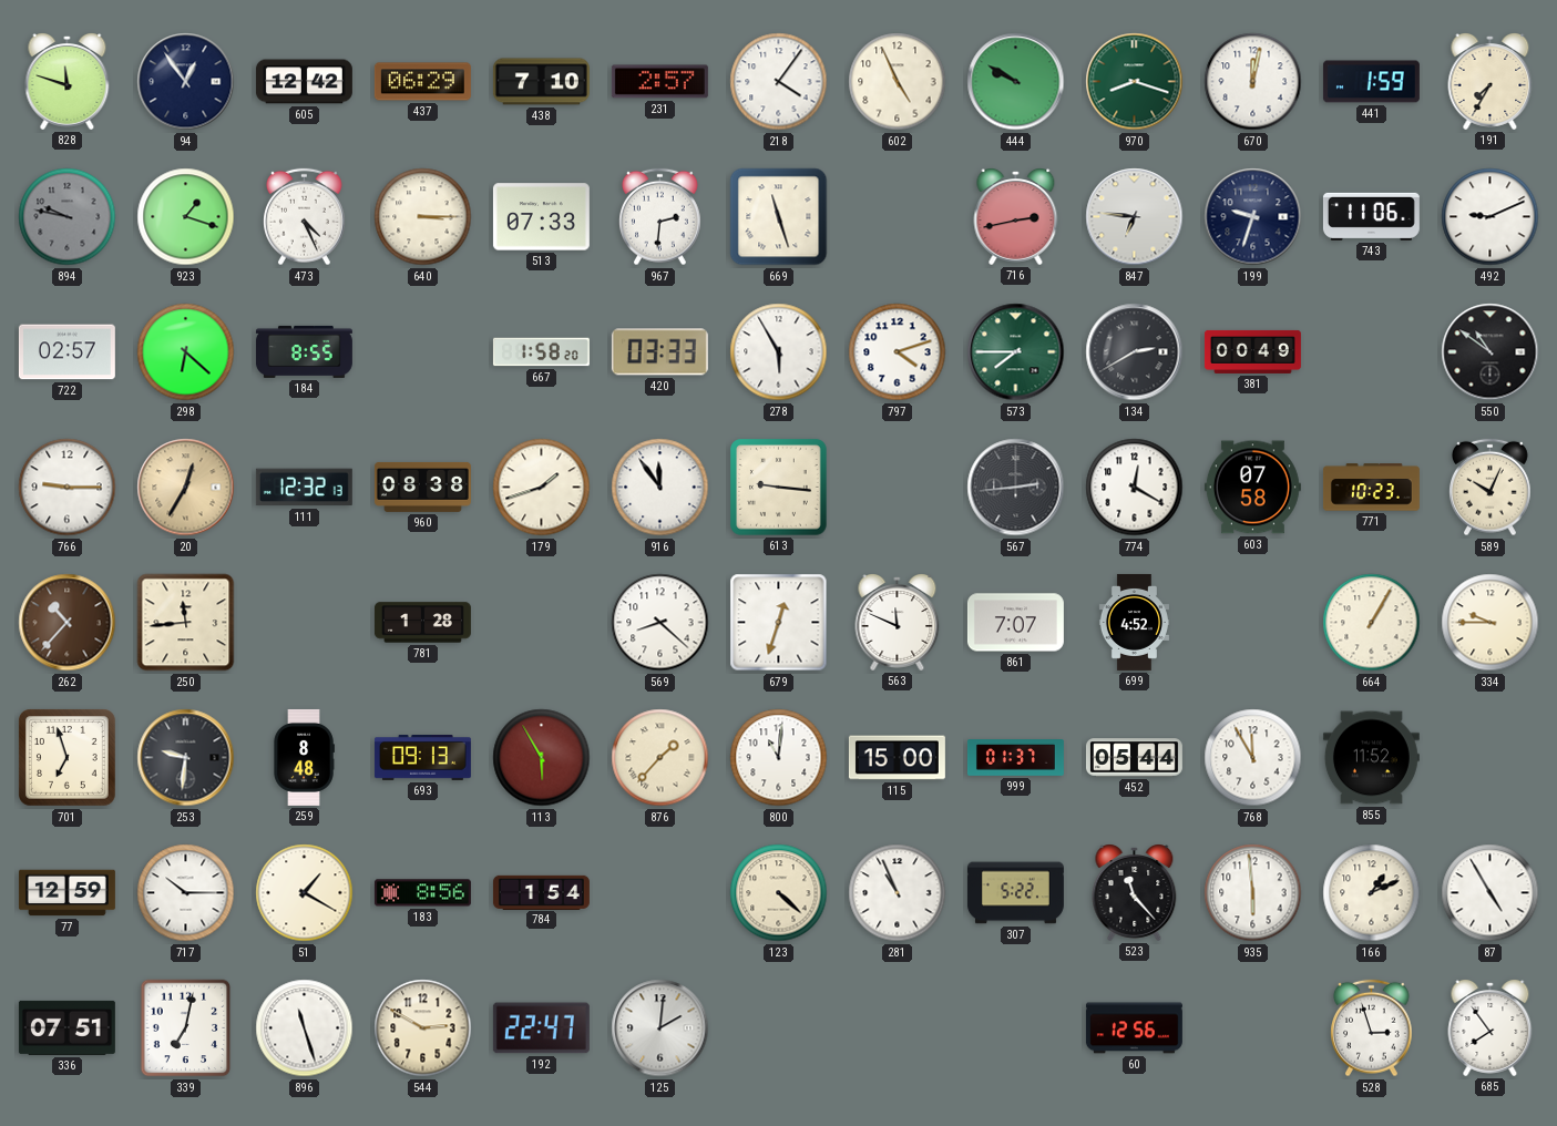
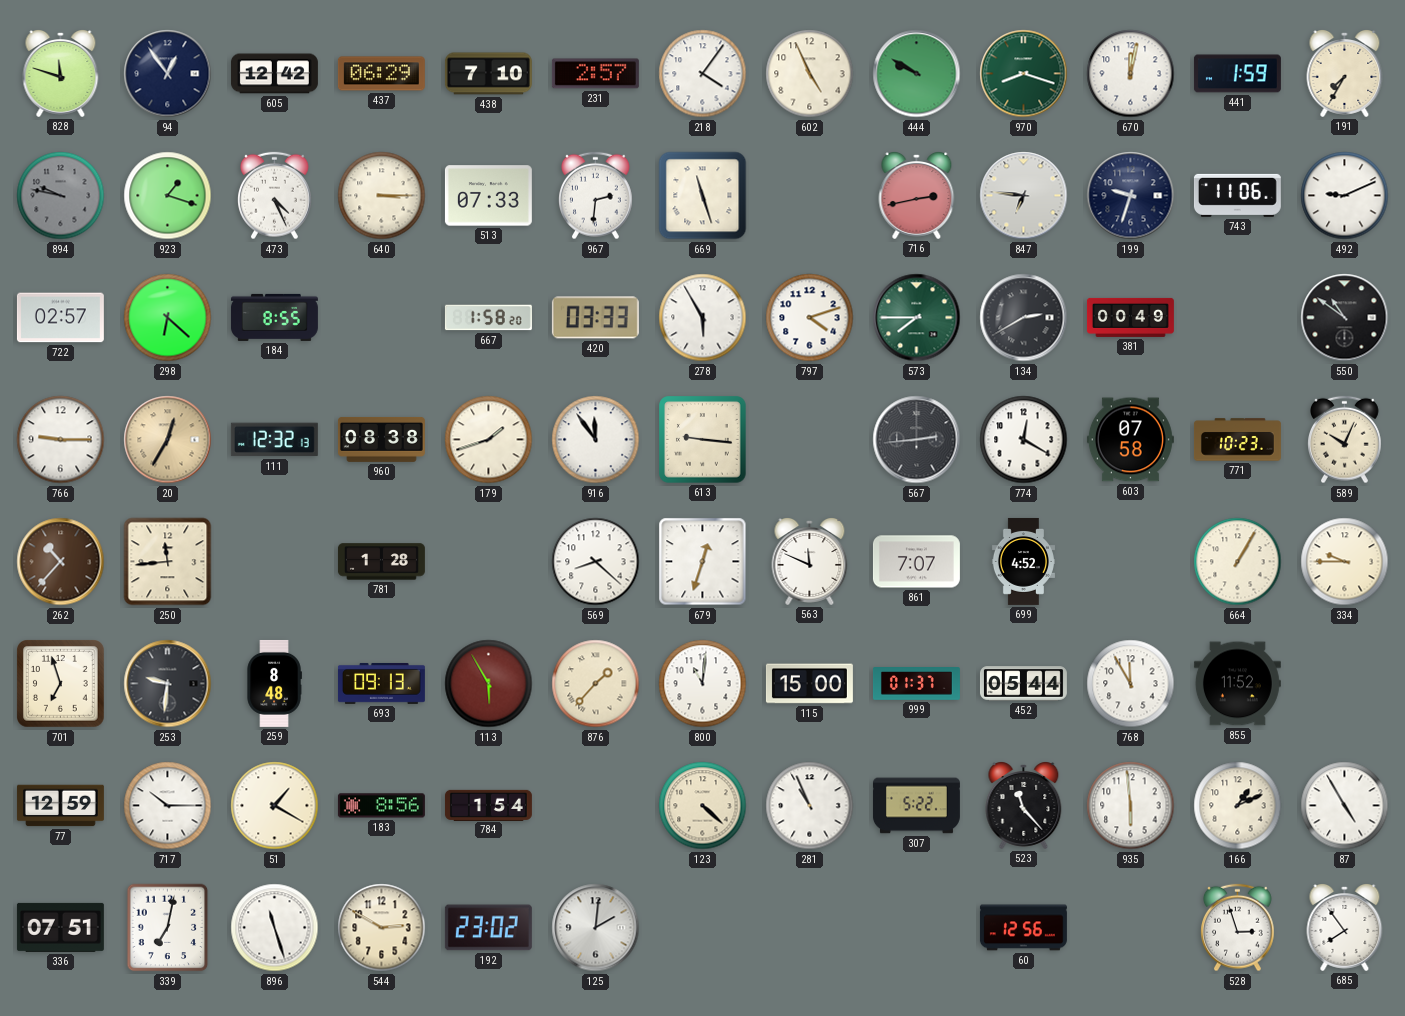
192: 22:47 -> 23:02 (488, 928)
